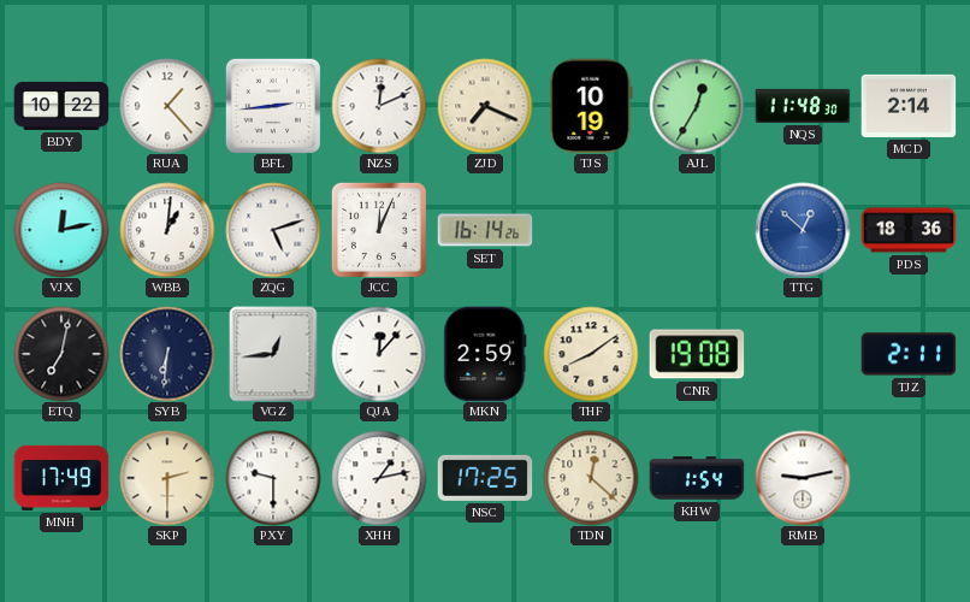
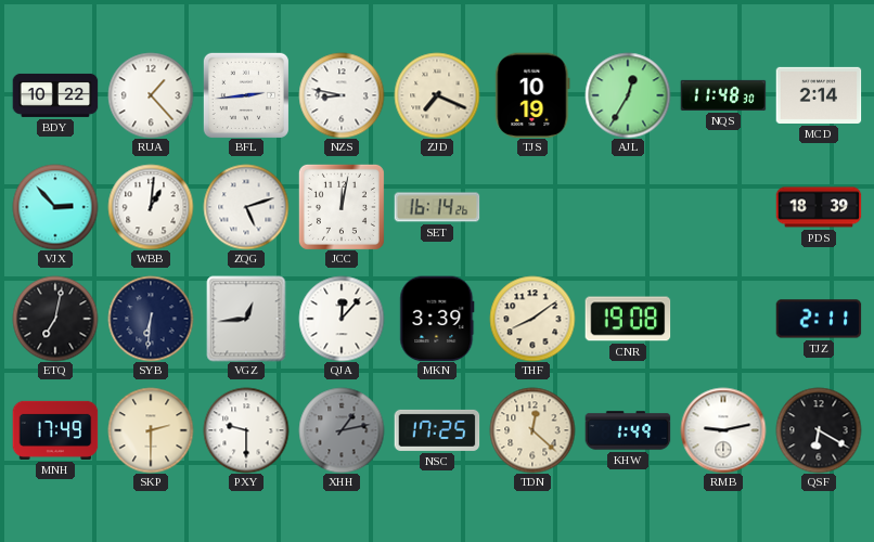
NZS: 12:11 -> 8:47 (342, 95)
VJX: 12:13 -> 2:53 (55, 207)
JCC: 12:04 -> 12:02 (342, 207)
TTG: 12:52 -> none (803, 230)
PDS: 18:36 -> 18:39 (819, 207)
MKN: 2:59 -> 3:39 (437, 319)
XHH dial: white -> grey (342, 430)
KHW: 1:54 -> 1:49 (628, 430)
QSF: none -> 6:20 (819, 430)
